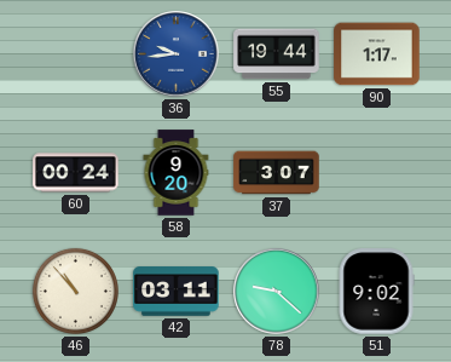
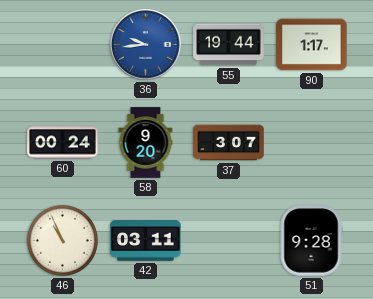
46: 10:53 -> 10:56 (62, 240)
78: 9:22 -> none (277, 292)
51: 9:02 -> 9:28 (311, 241)
